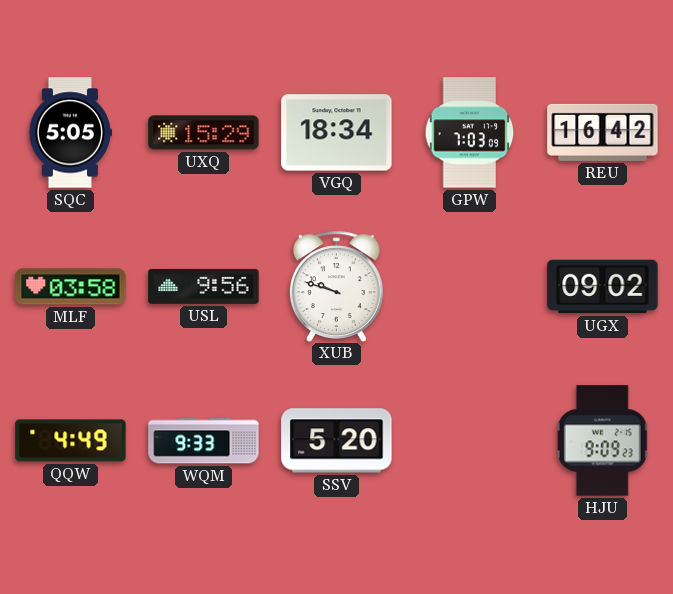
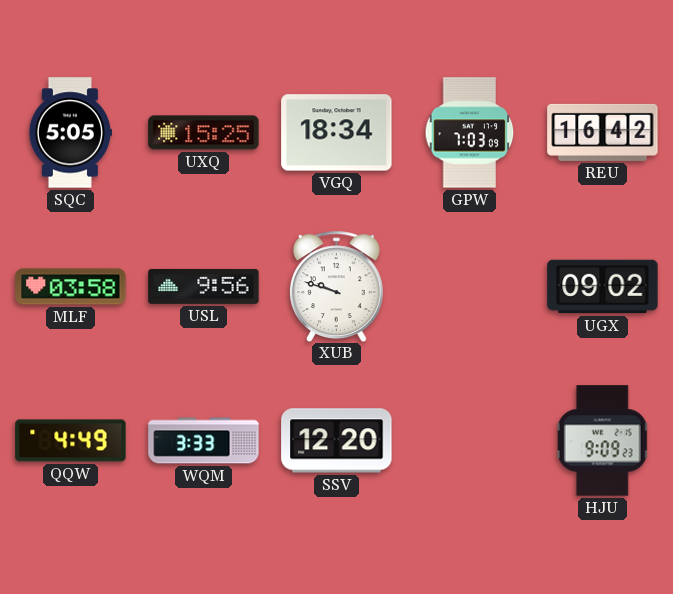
UXQ: 15:29 -> 15:25 (204, 133)
WQM: 9:33 -> 3:33 (204, 441)
SSV: 5:20 -> 12:20 (337, 441)
